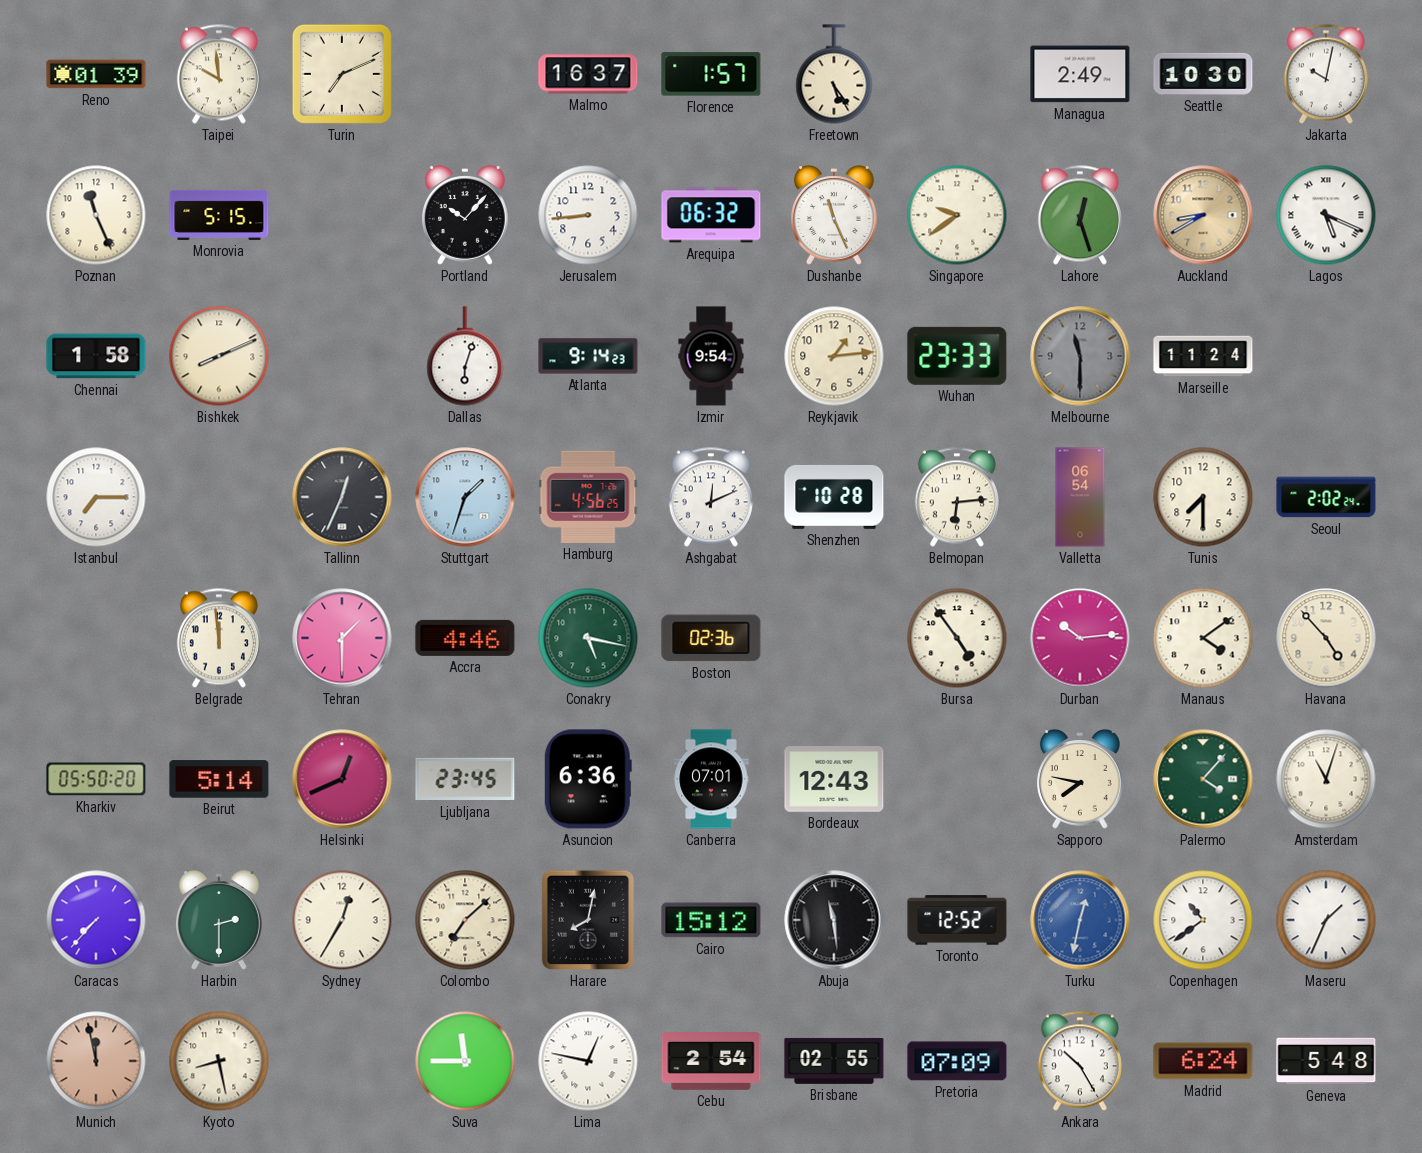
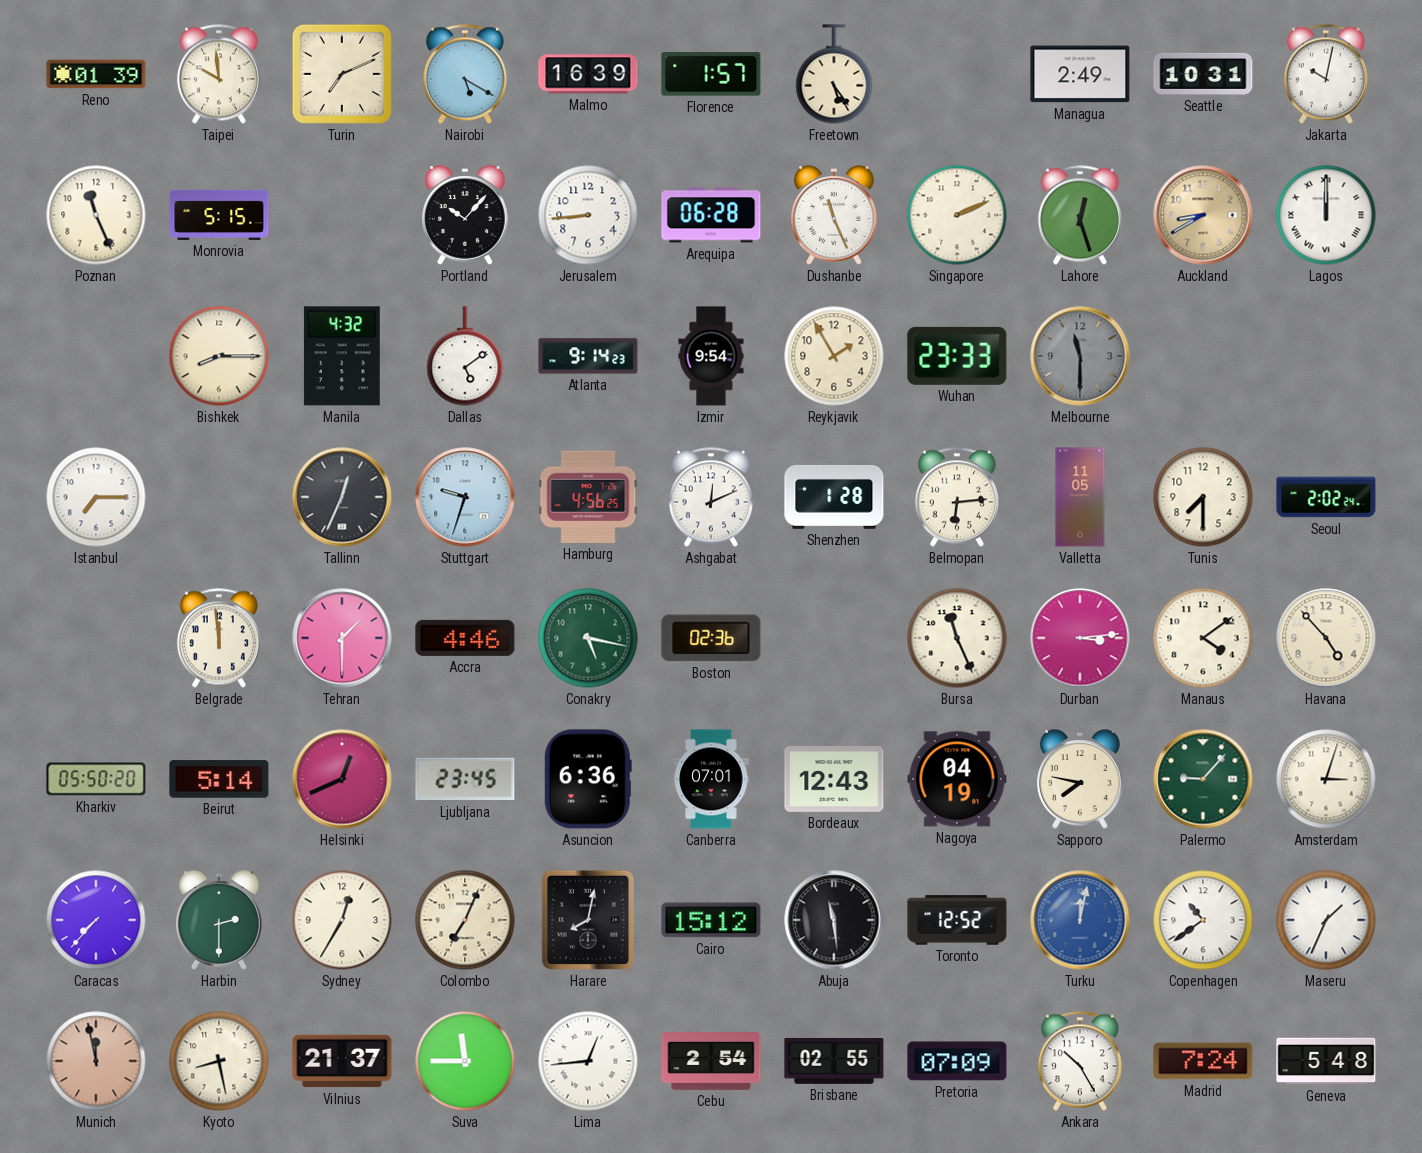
Nairobi: none -> 5:20 (465, 74)
Malmo: 16:37 -> 16:39 (588, 74)
Seattle: 10:30 -> 10:31 (1203, 74)
Arequipa: 06:32 -> 06:28 (711, 215)
Singapore: 9:39 -> 2:11 (957, 215)
Lagos: 5:19 -> 12:00 (1326, 215)
Chennai: 1:58 -> none (96, 356)
Bishkek: 8:11 -> 8:15 (219, 356)
Manila: none -> 4:32 (342, 356)
Dallas: 6:03 -> 5:09 (465, 356)
Reykjavik: 1:14 -> 1:55 (834, 356)
Marseille: 11:24 -> none (1203, 356)
Stuttgart: 1:33 -> 9:33 (465, 497)
Shenzhen: 10:28 -> 1:28 (834, 497)
Valletta: 06:54 -> 11:05 (1080, 497)
Bursa: 4:54 -> 11:26 (957, 638)
Durban: 10:14 -> 3:14 (1080, 638)
Nagoya: none -> 04:19 (957, 779)
Palermo: 4:07 -> 9:07 (1203, 779)
Amsterdam: 11:03 -> 3:03 (1326, 779)
Colombo: 7:08 -> 7:04 (465, 920)
Turku: 12:32 -> 12:02 (1080, 920)
Vilnius: none -> 21:37 (342, 1061)
Lima: 12:47 -> 12:44 (588, 1061)
Madrid: 6:24 -> 7:24 (1203, 1061)
